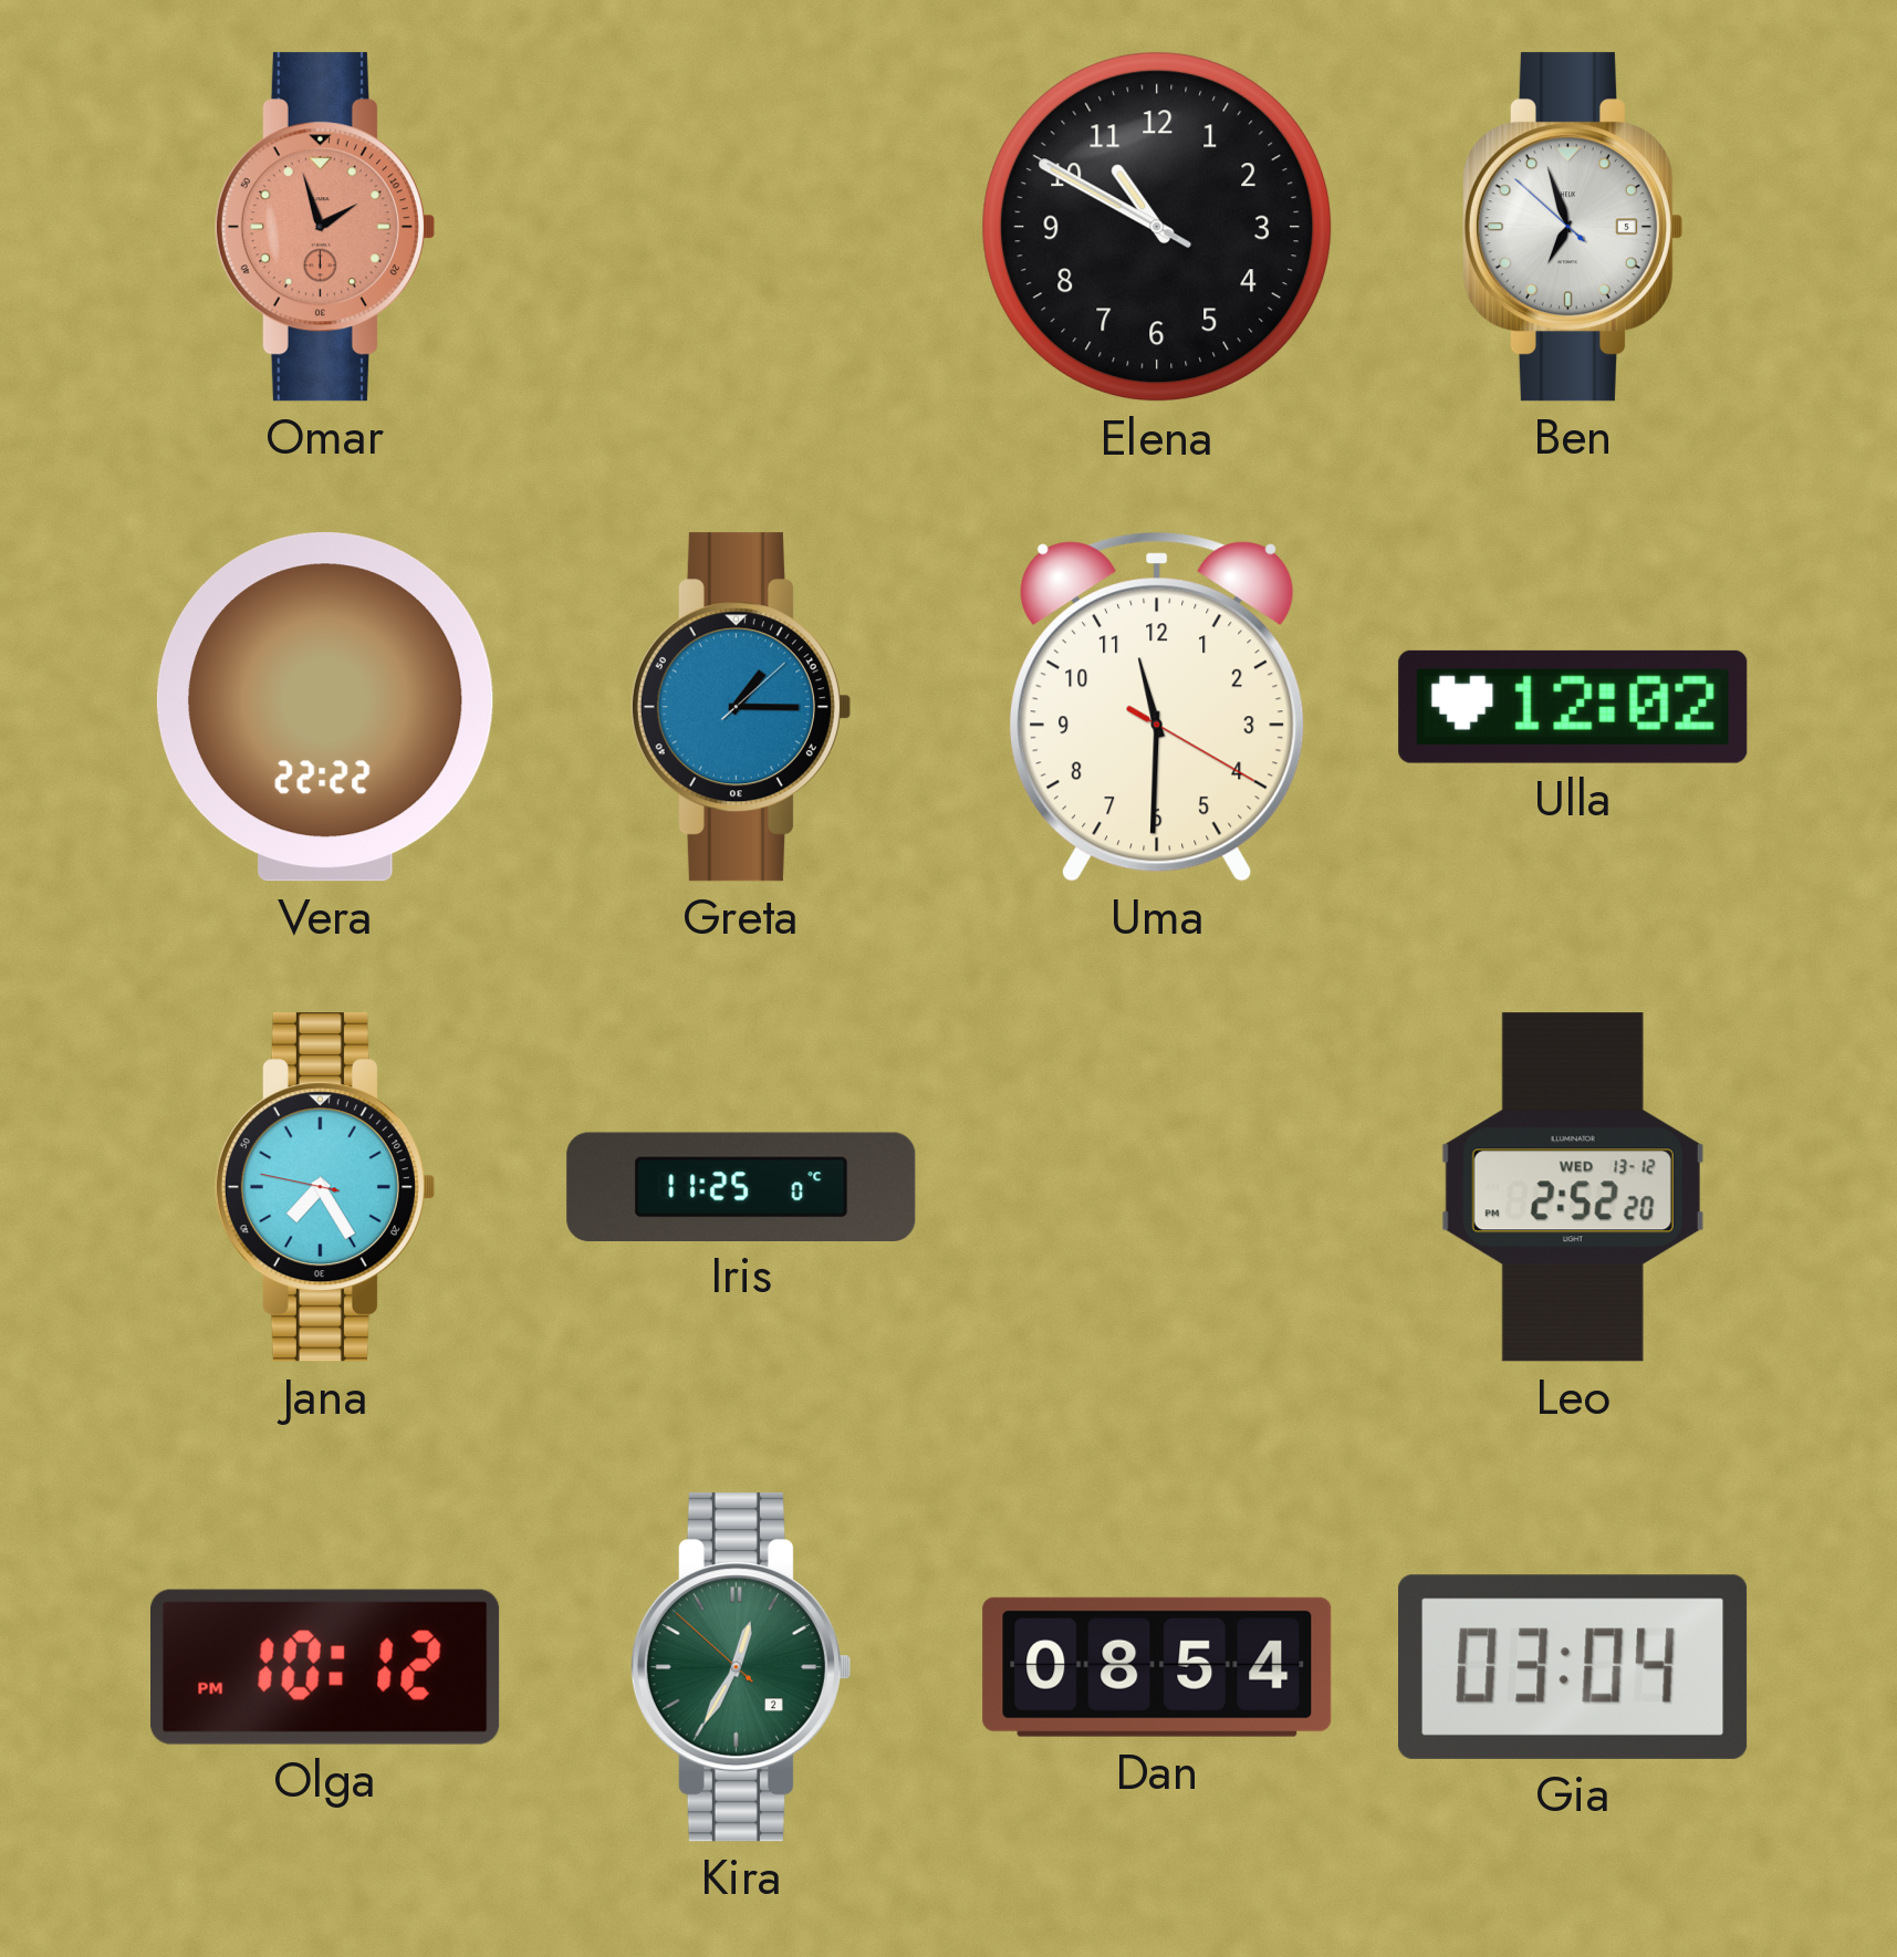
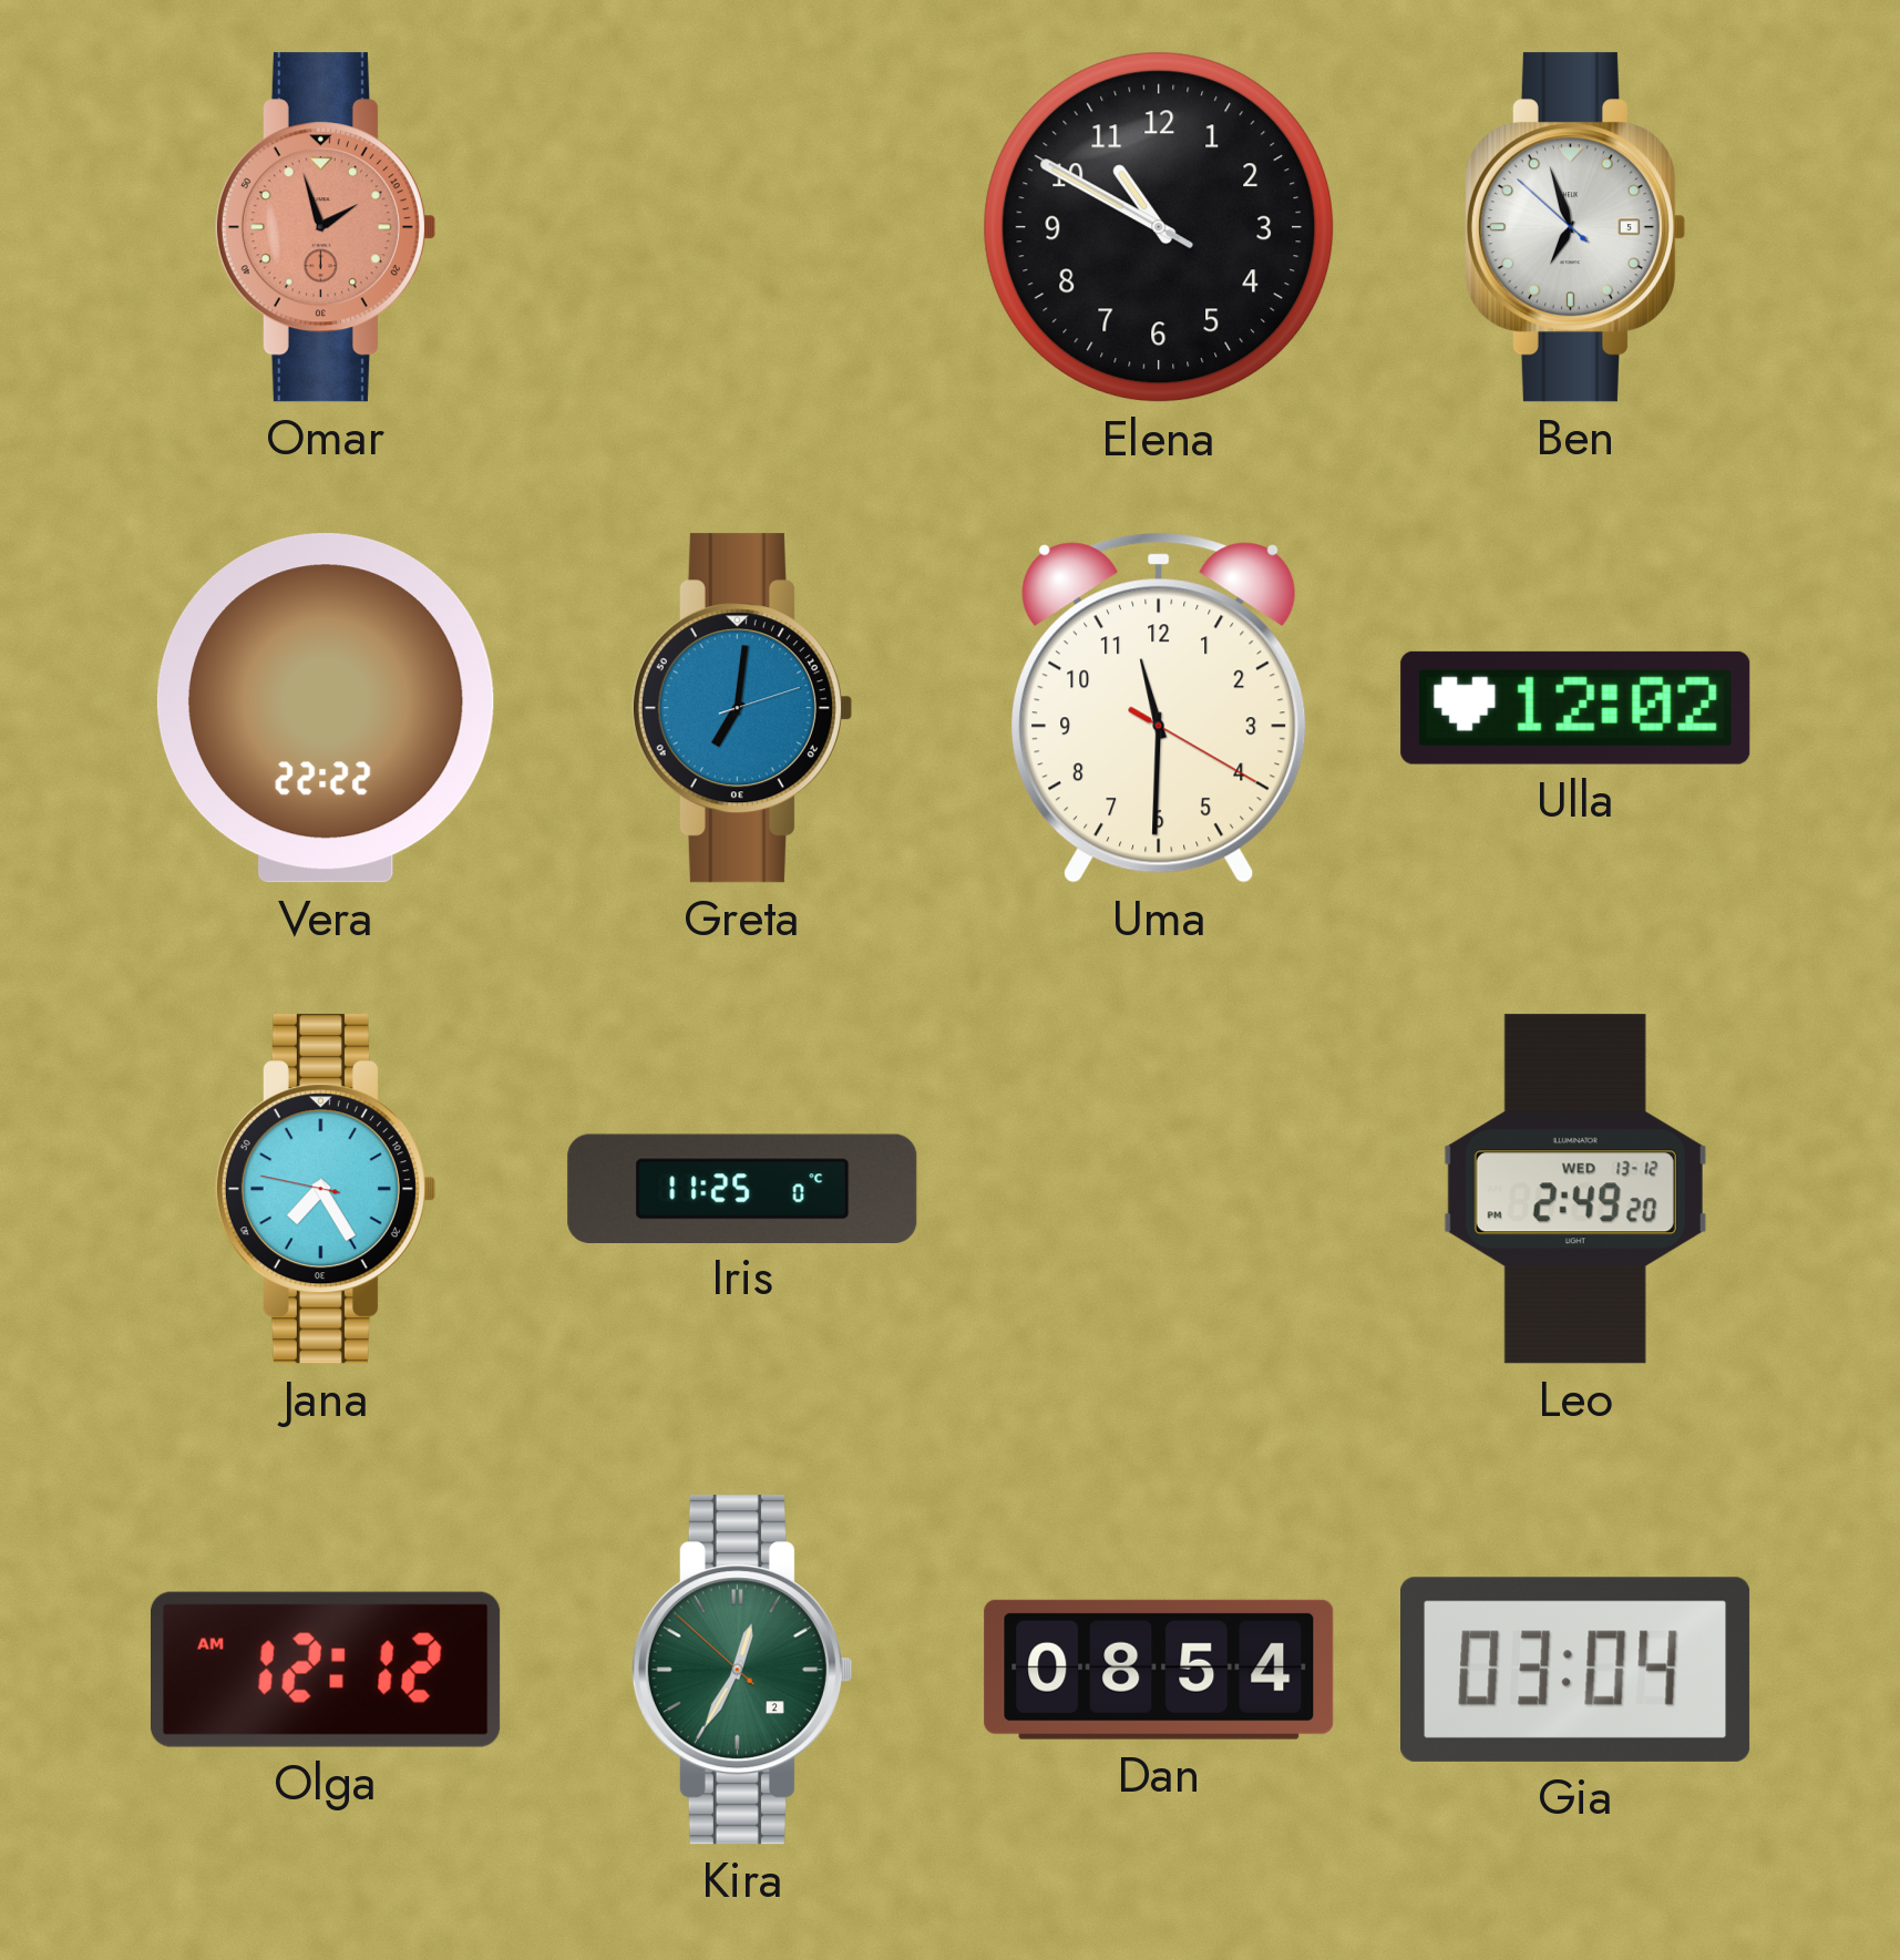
Greta: 1:15 -> 7:01 (741, 708)
Leo: 2:52 -> 2:49 (1575, 1189)
Olga: 10:12 -> 12:12 (327, 1670)
